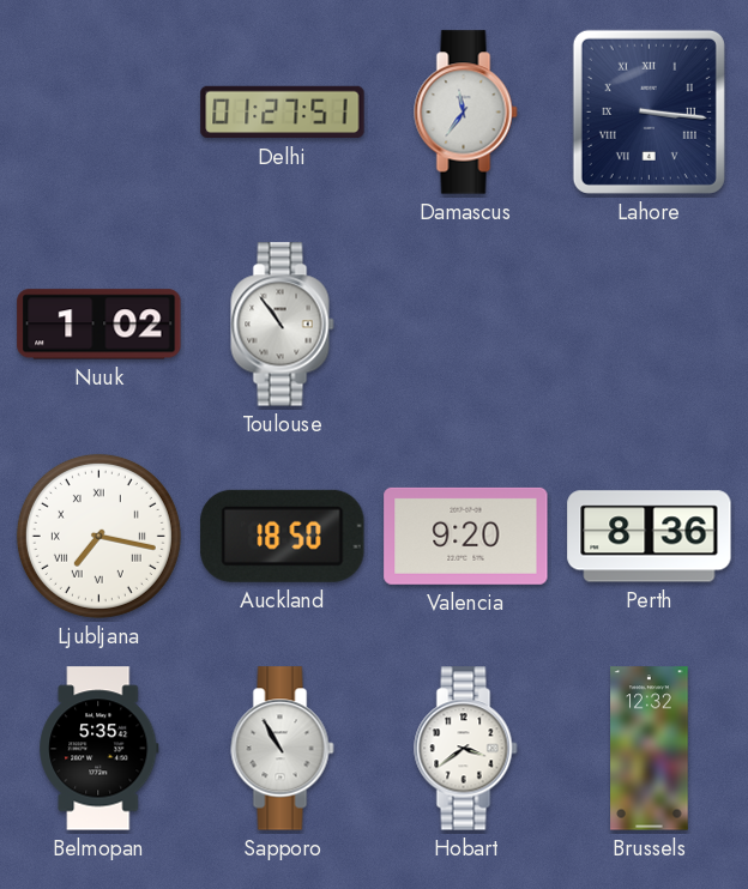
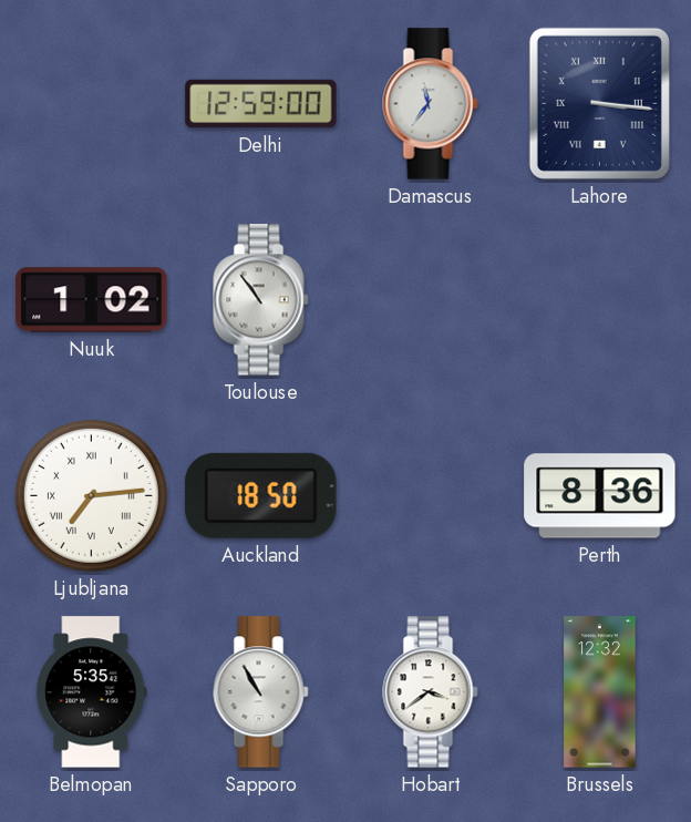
Delhi: 01:27 -> 12:59 (261, 104)
Ljubljana: 7:17 -> 7:14 (91, 495)
Valencia: 9:20 -> none (466, 536)
